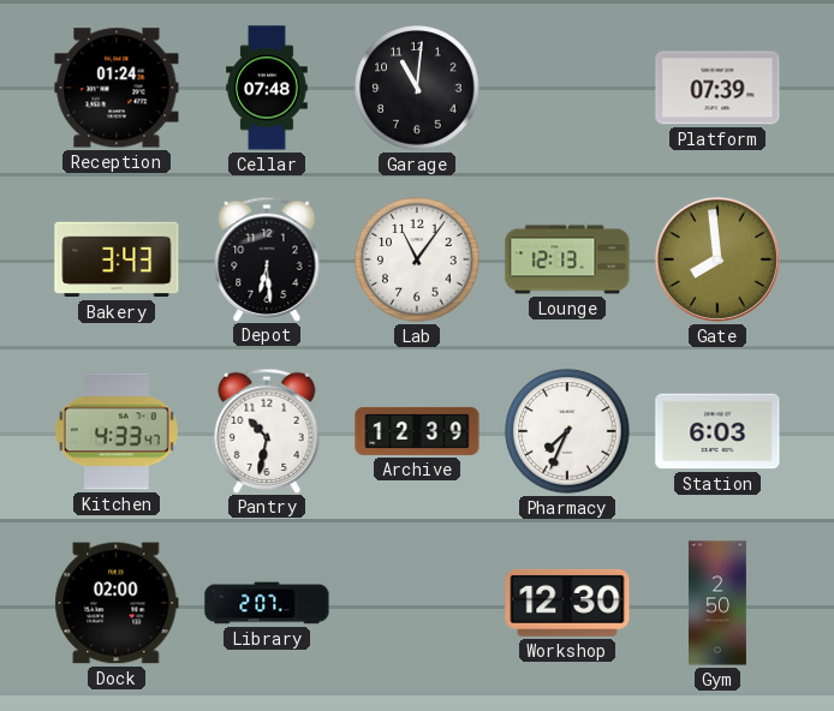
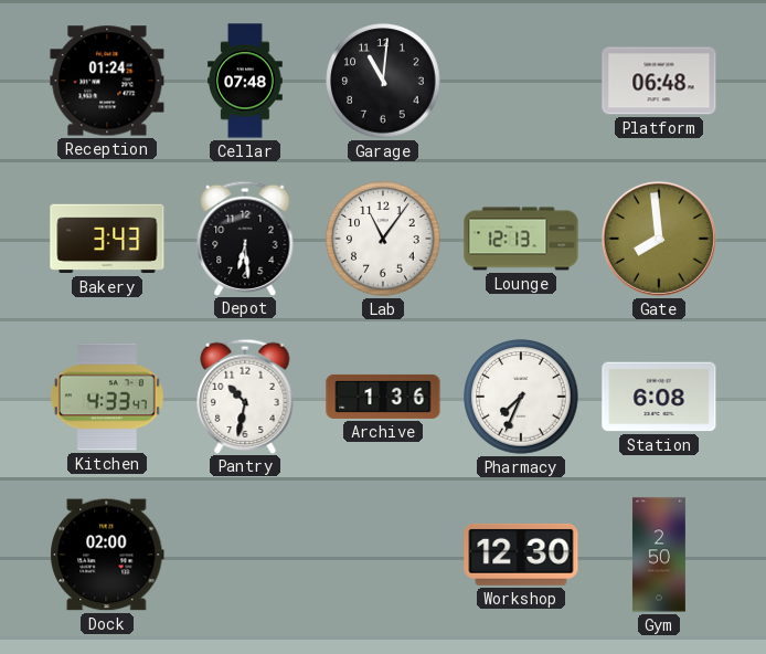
Platform: 07:39 -> 06:48 (659, 81)
Archive: 12:39 -> 1:36 (383, 397)
Station: 6:03 -> 6:08 (659, 397)
Library: 2:07 -> none (267, 603)
